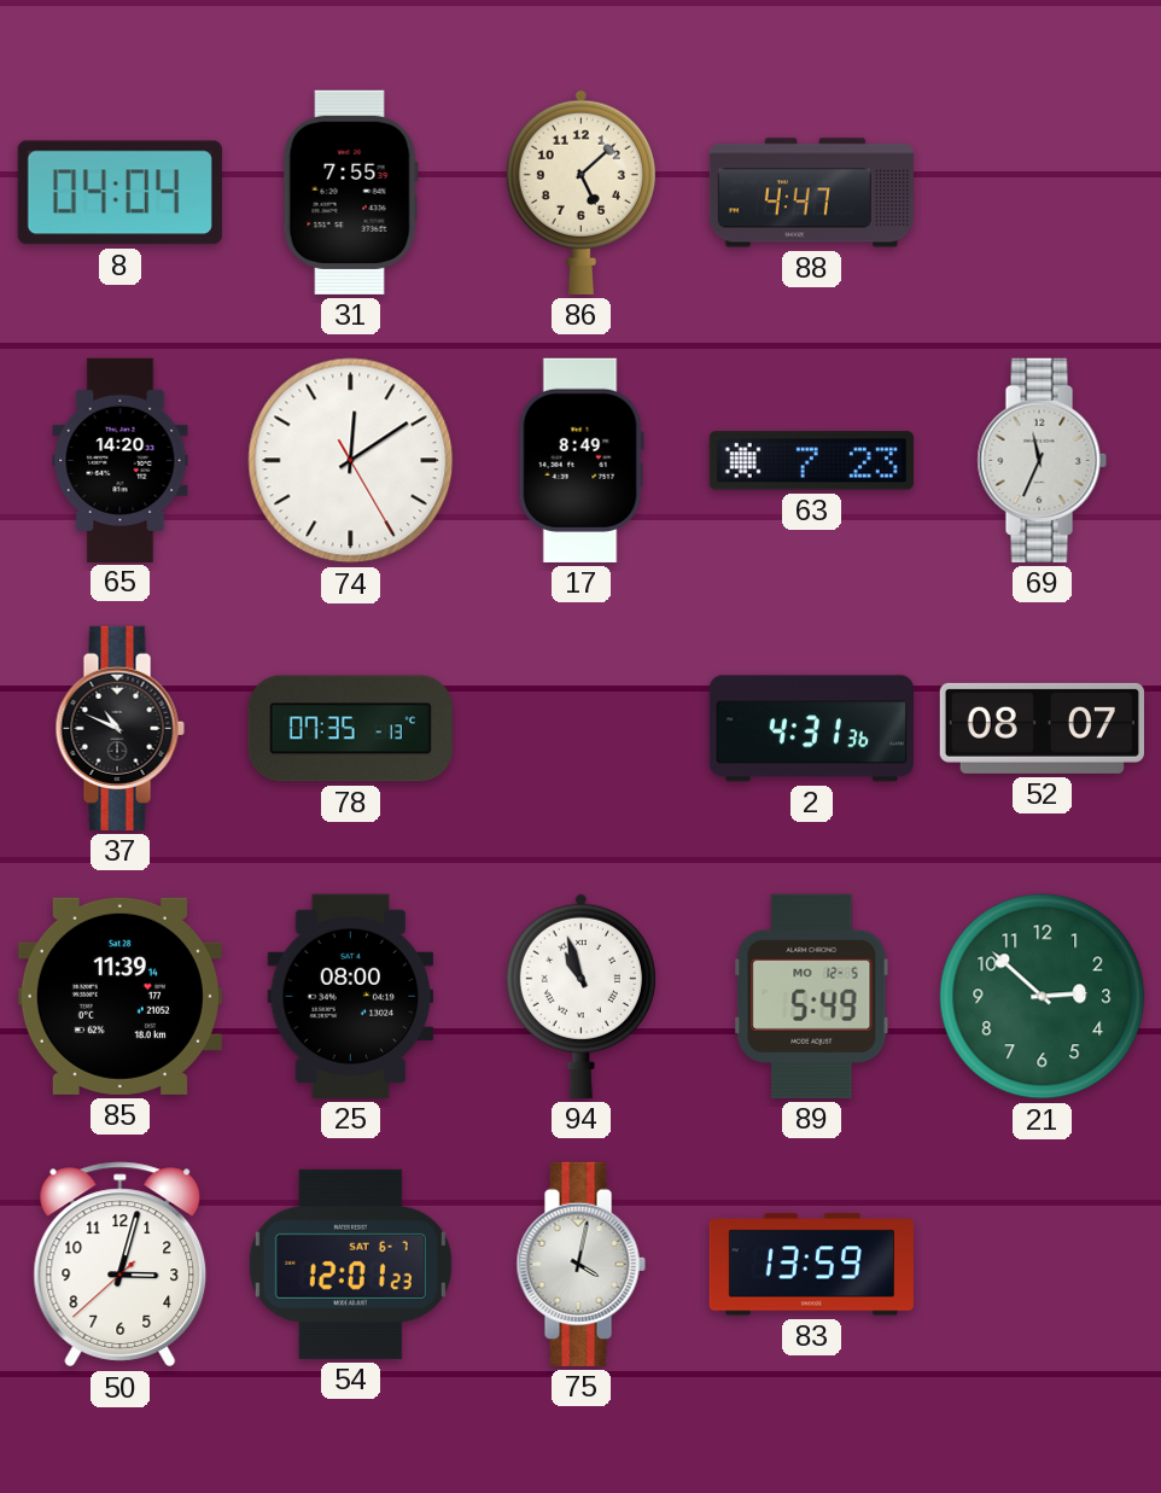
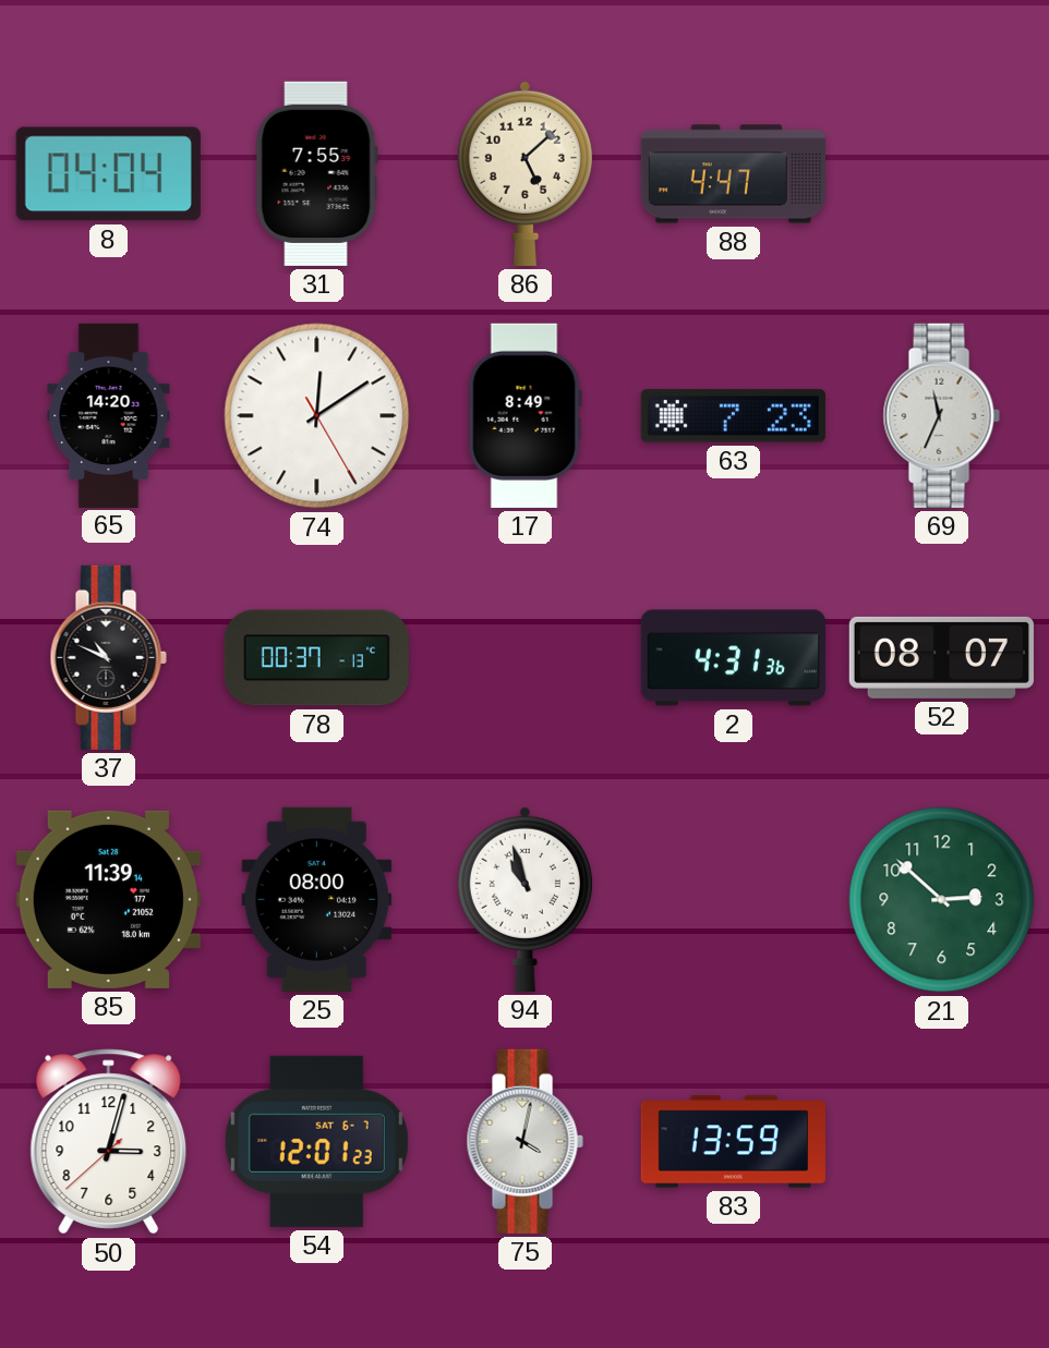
78: 07:35 -> 00:37 (316, 658)
89: 5:49 -> none (812, 996)
